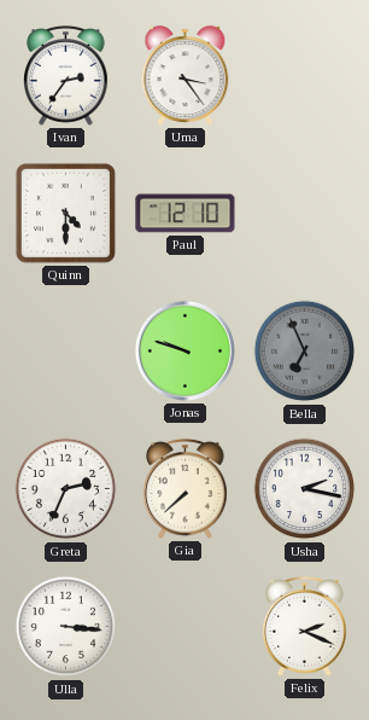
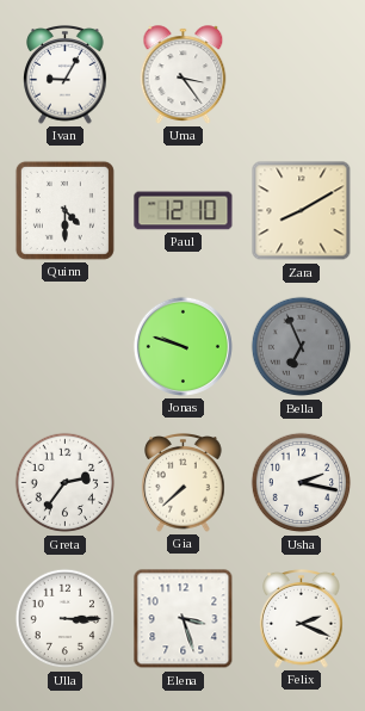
Ivan: 2:36 -> 9:05 (66, 75)
Zara: none -> 8:10 (302, 211)
Greta: 2:34 -> 2:36 (66, 483)
Ulla: 3:16 -> 3:15 (66, 619)
Elena: none -> 3:27 (184, 619)
